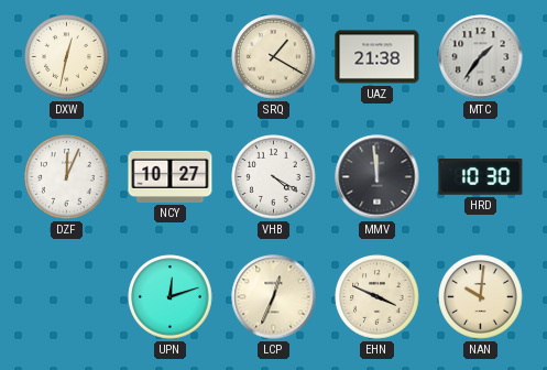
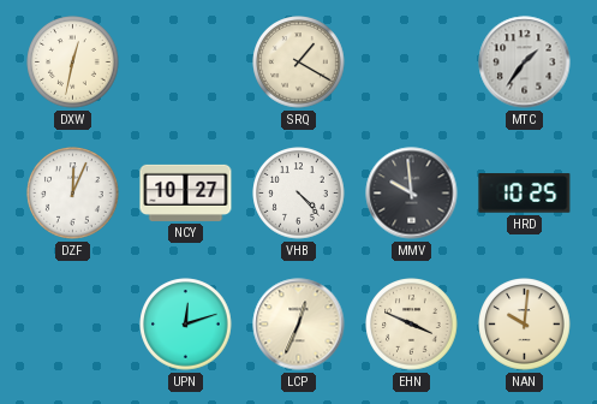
UAZ: 21:38 -> none (378, 57)
VHB: 4:20 -> 4:23 (299, 194)
MMV: 11:59 -> 9:59 (412, 194)
HRD: 10:30 -> 10:25 (525, 194)
